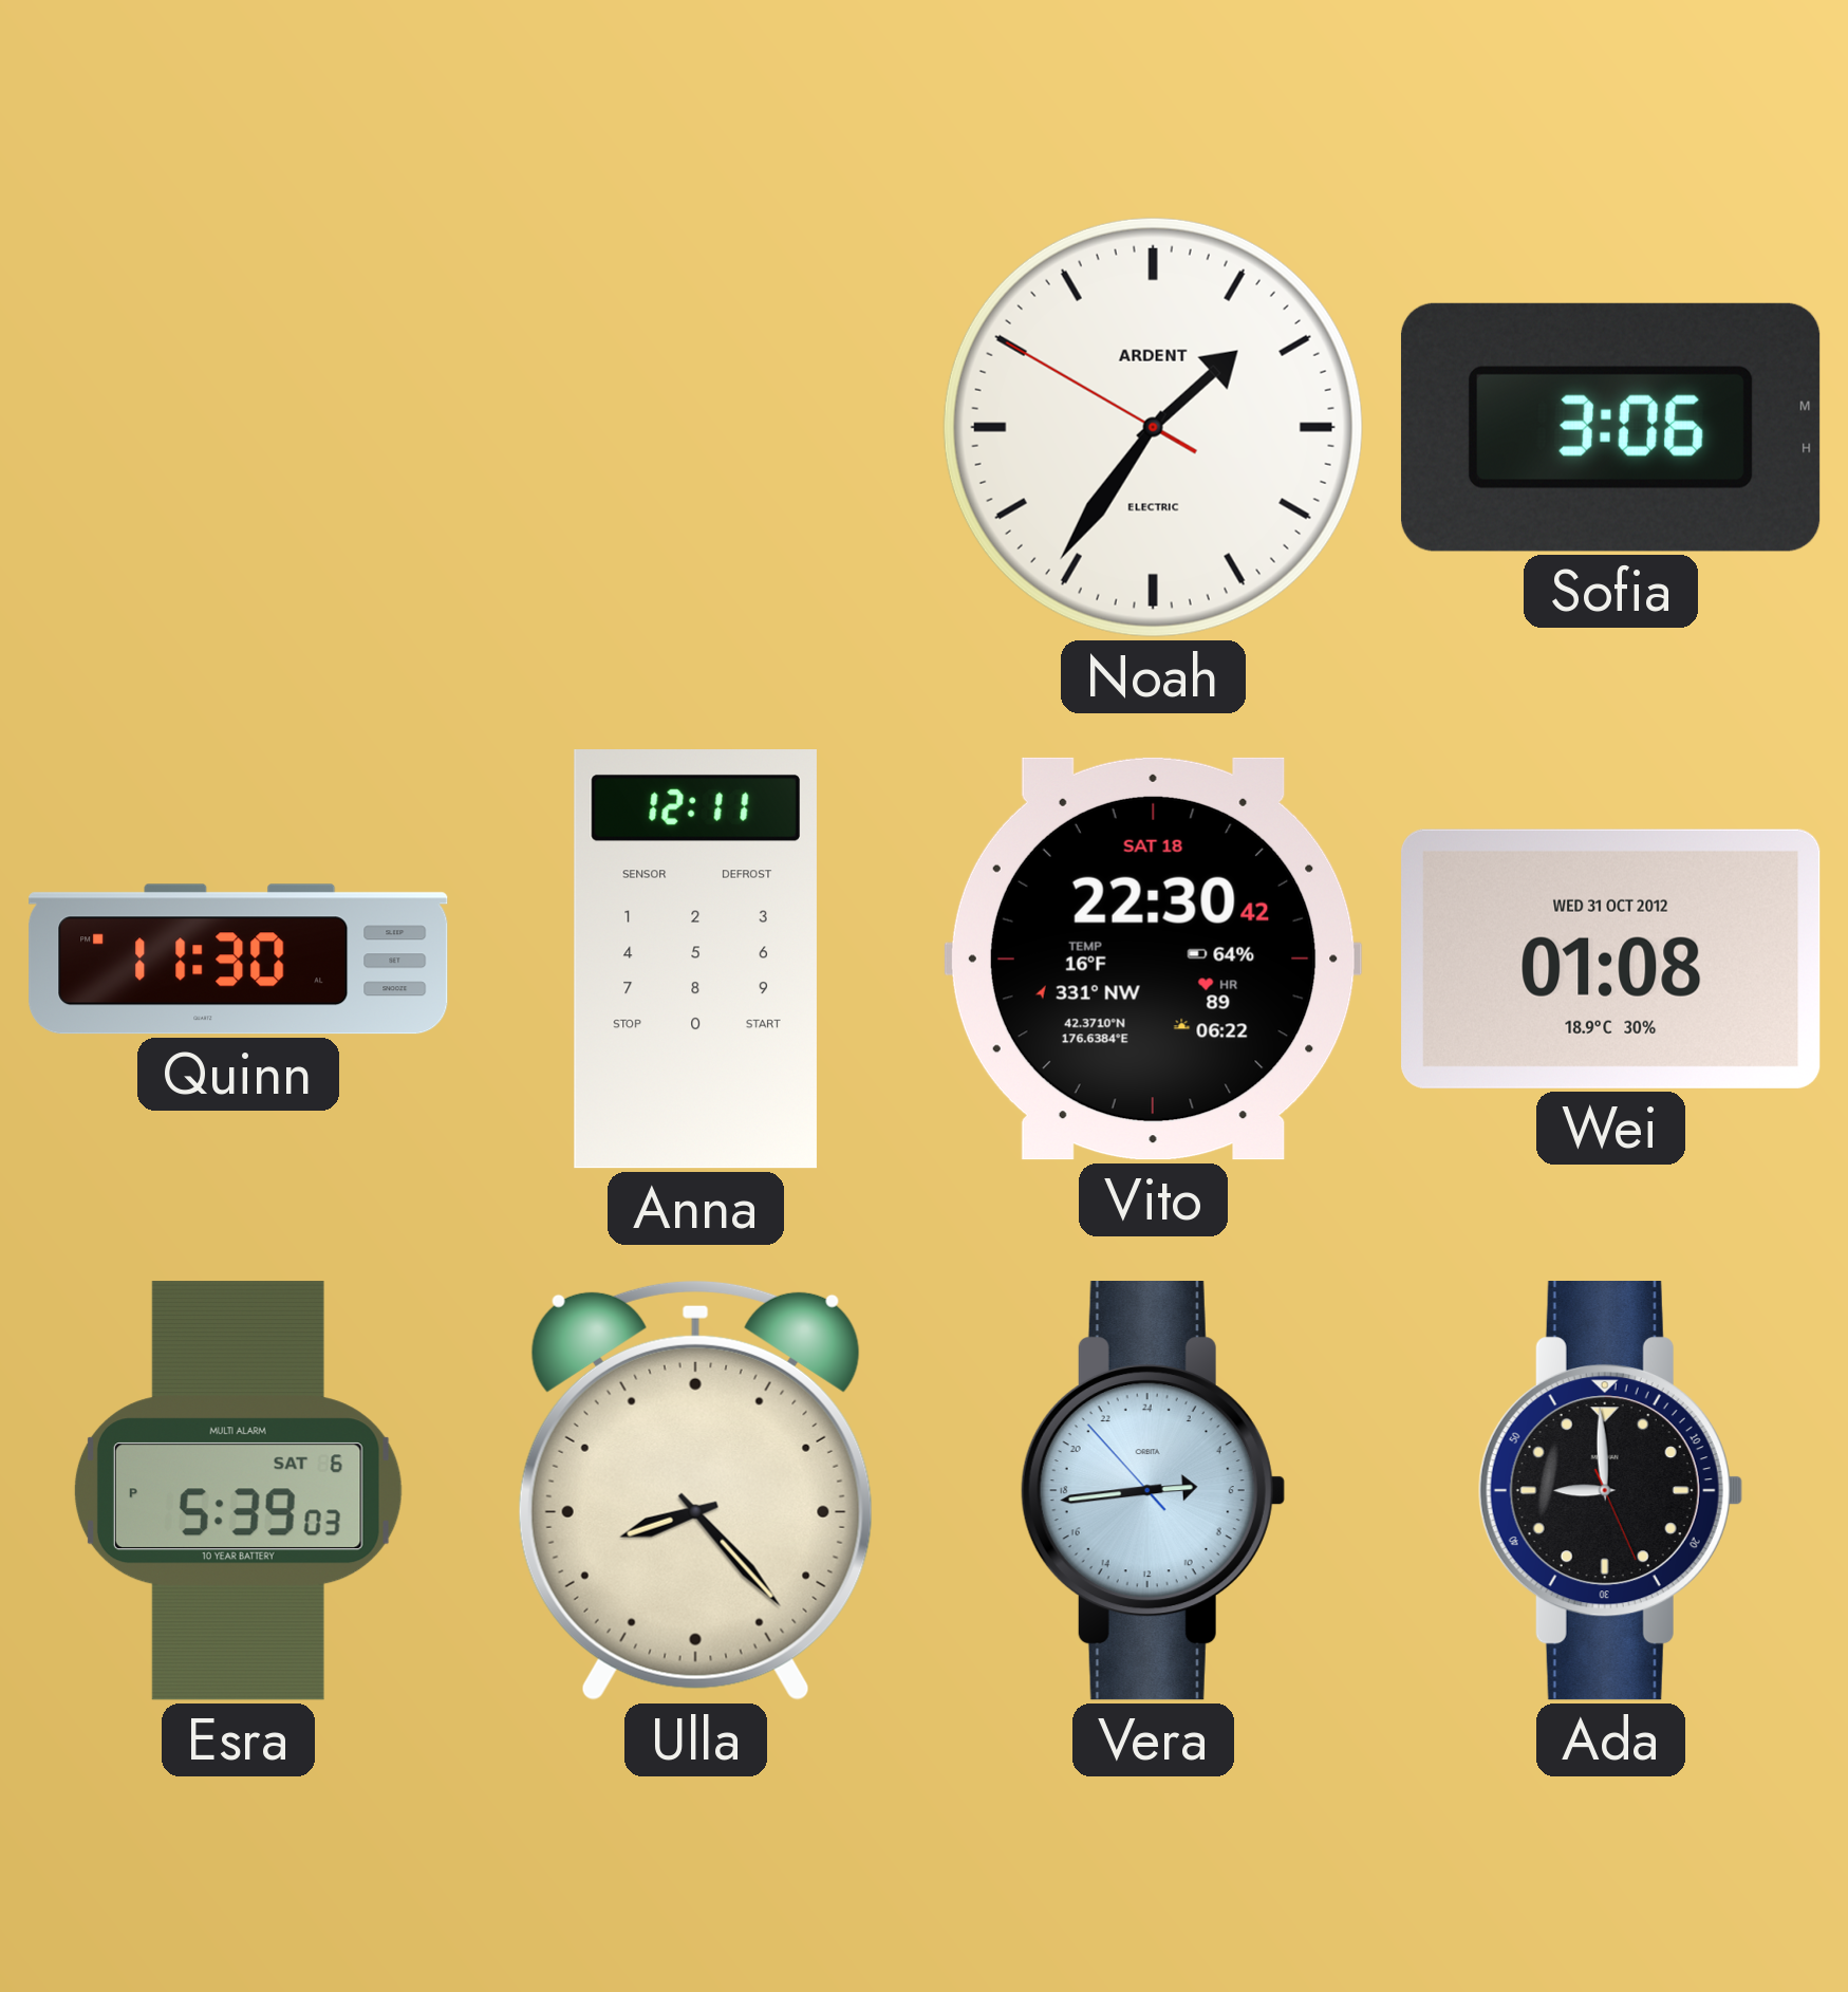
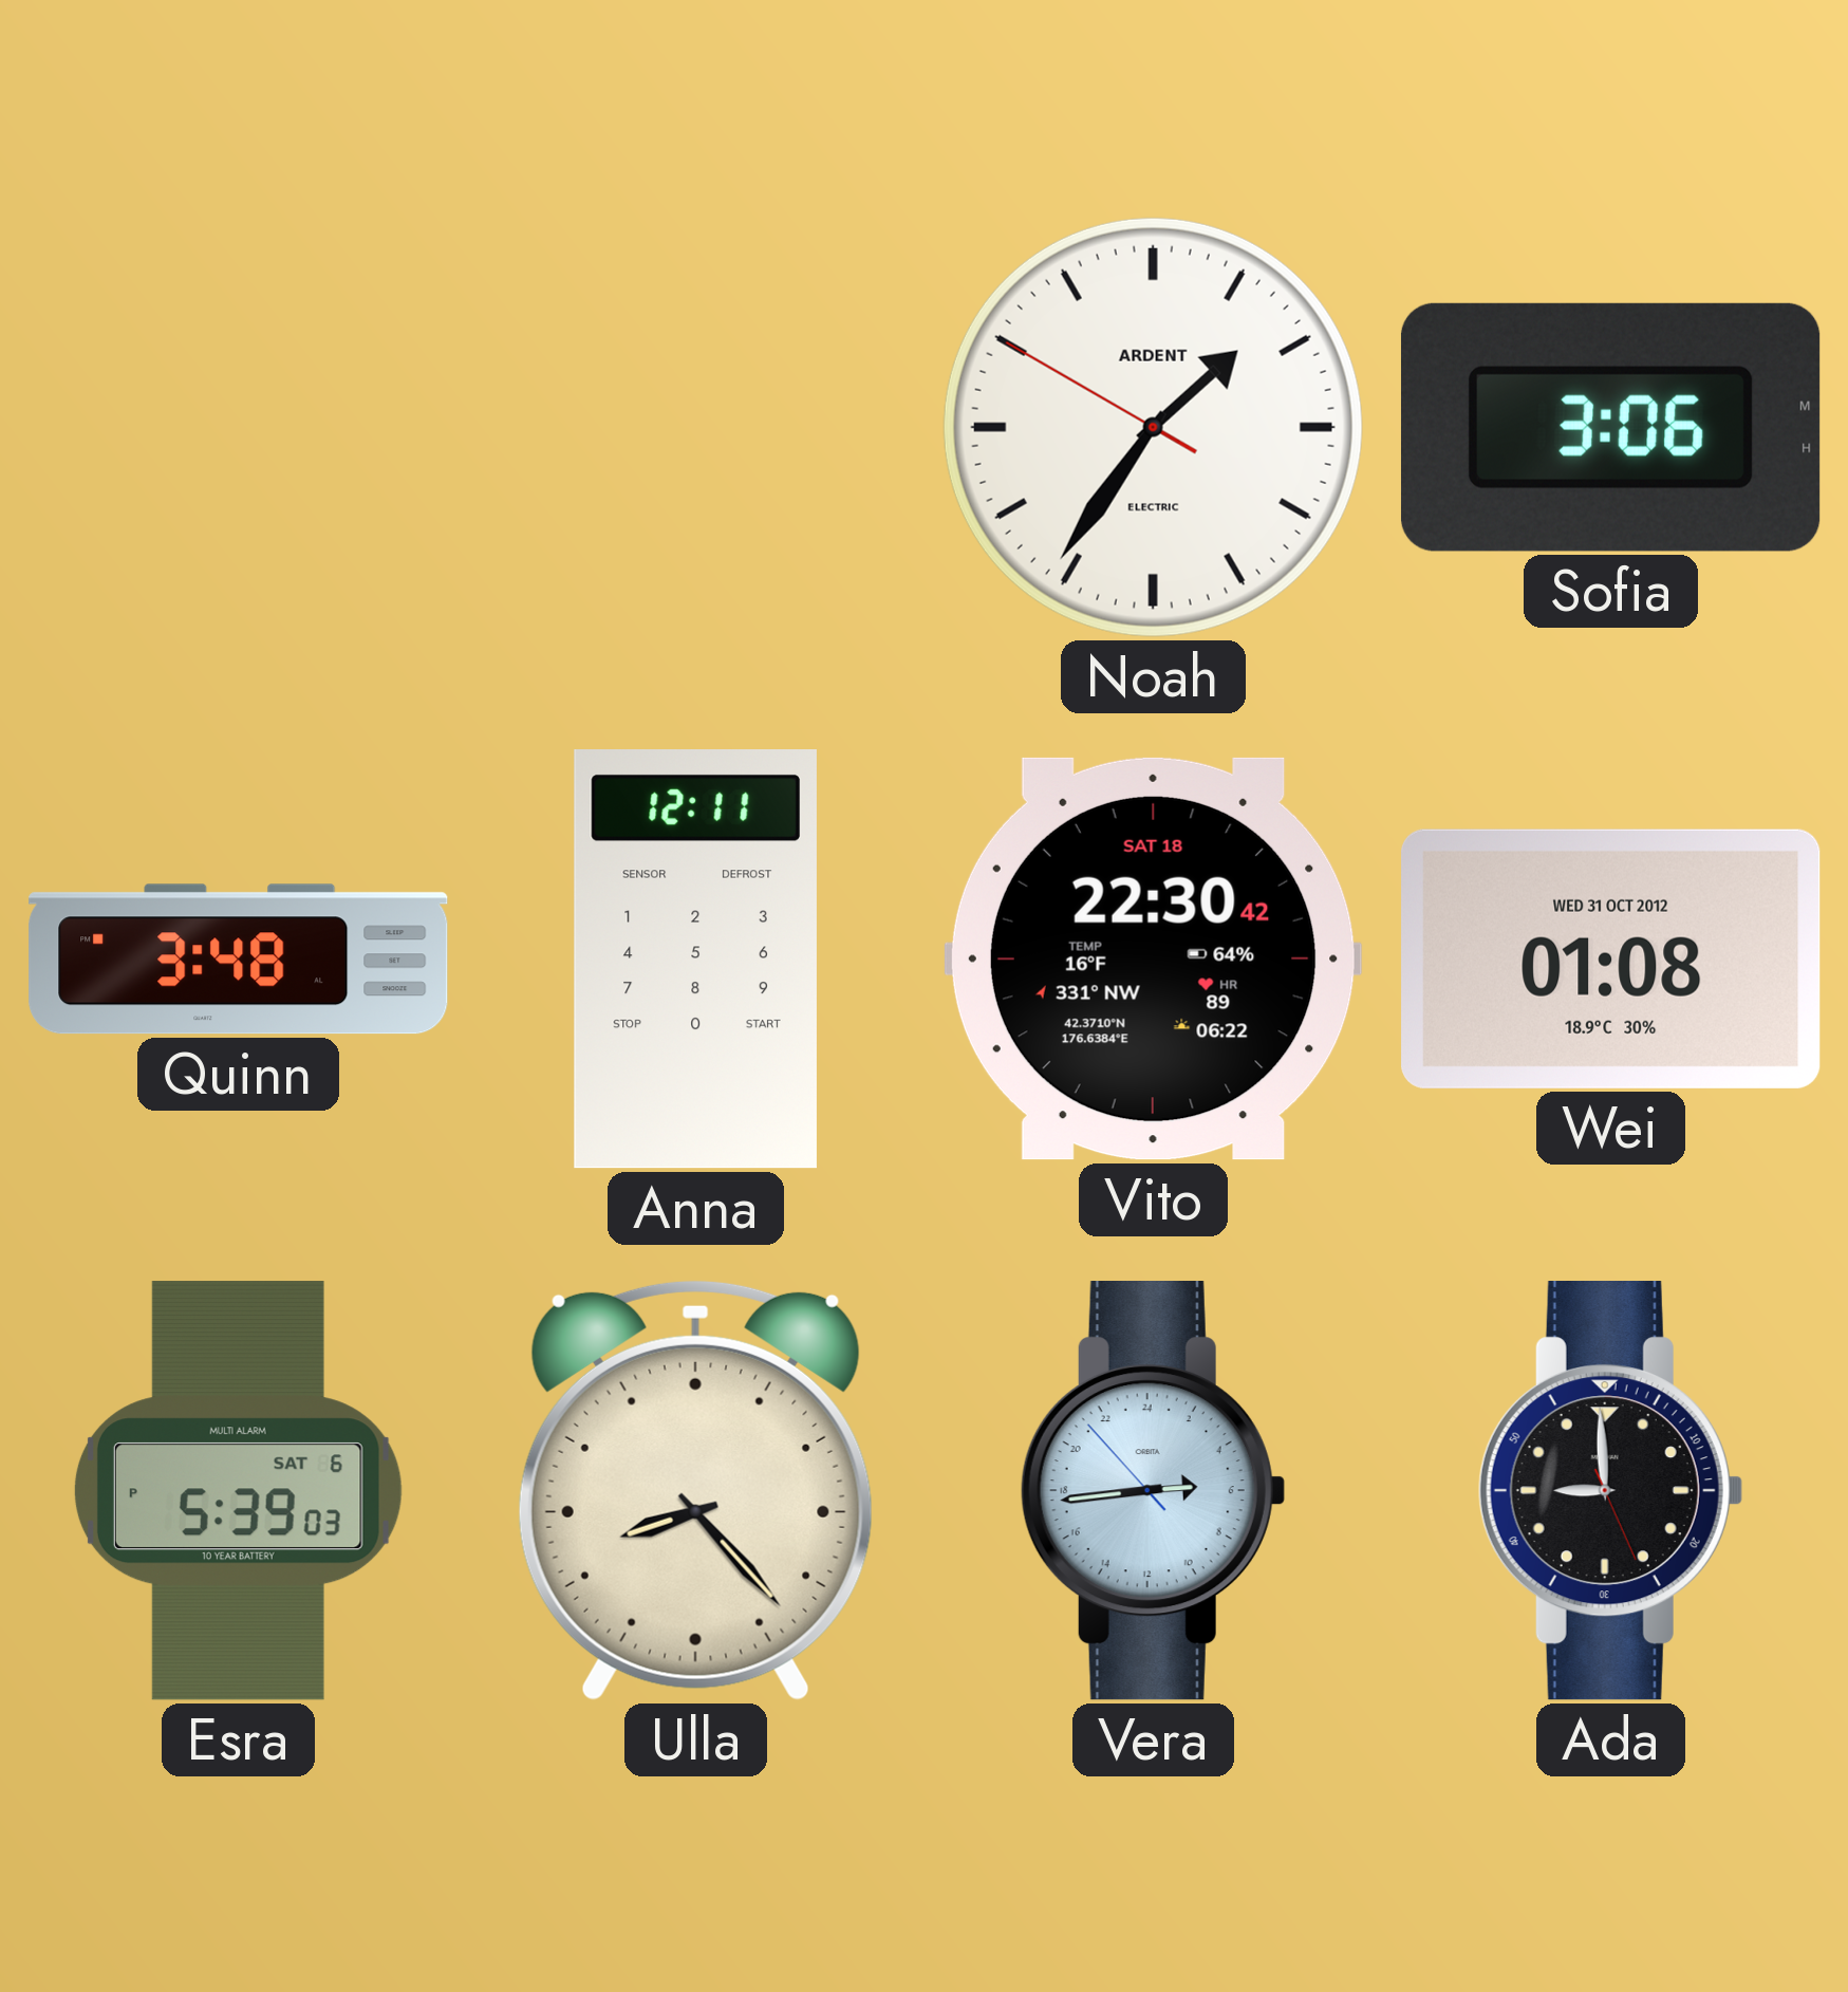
Quinn: 11:30 -> 3:48 (239, 960)
